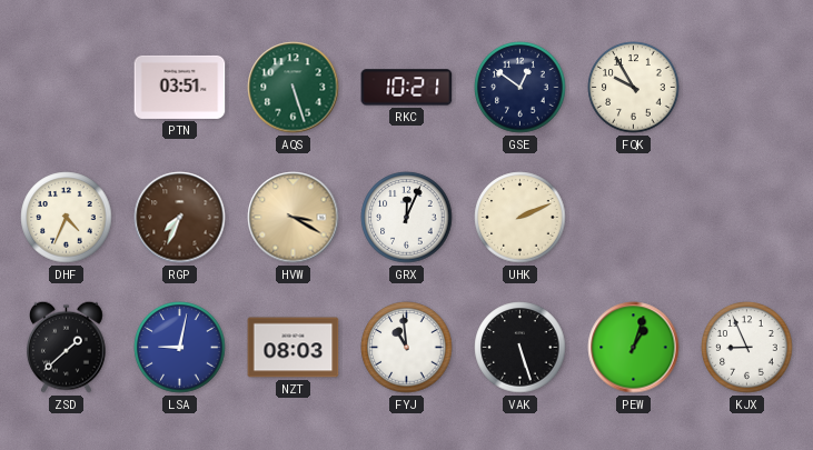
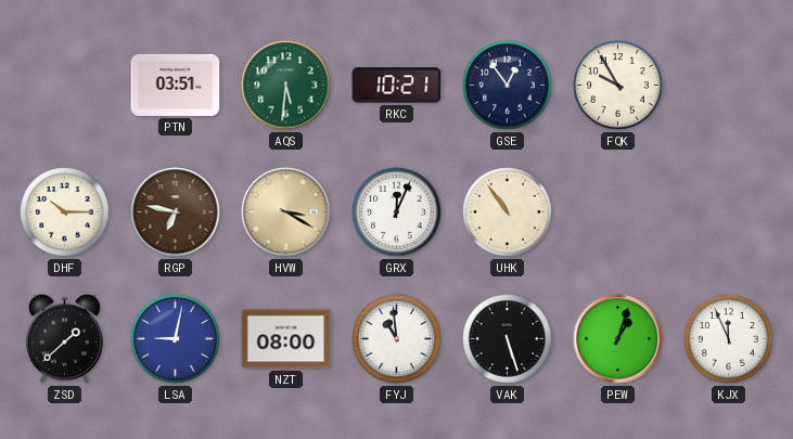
AQS: 5:27 -> 5:31 (286, 86)
GSE: 12:51 -> 12:54 (508, 86)
DHF: 4:34 -> 10:15 (65, 212)
RGP: 7:34 -> 6:47 (176, 212)
UHK: 2:11 -> 10:54 (508, 212)
NZT: 08:03 -> 08:00 (286, 339)
KJX: 8:56 -> 11:56 (729, 339)
